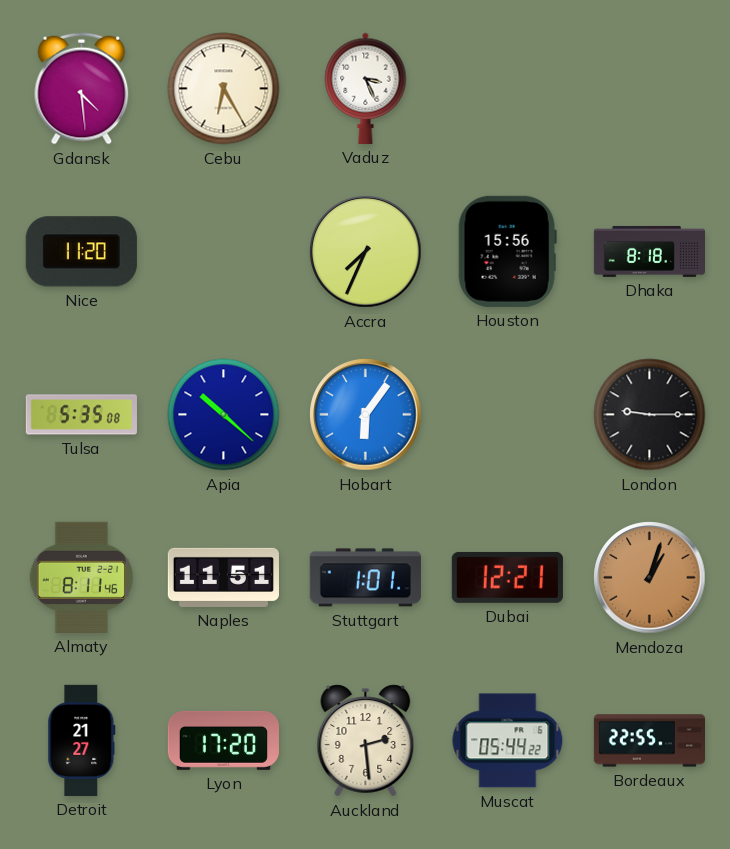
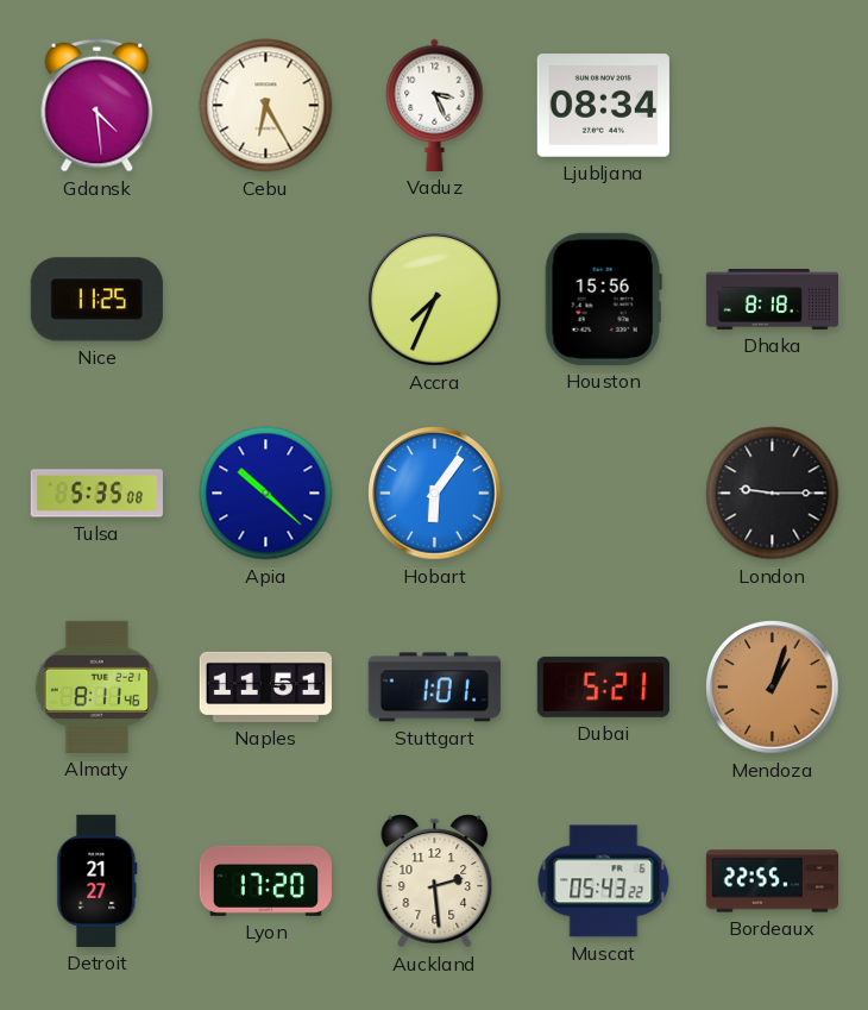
Ljubljana: none -> 08:34 (603, 106)
Nice: 11:20 -> 11:25 (96, 300)
Dubai: 12:21 -> 5:21 (603, 686)
Muscat: 05:44 -> 05:43 (604, 882)
